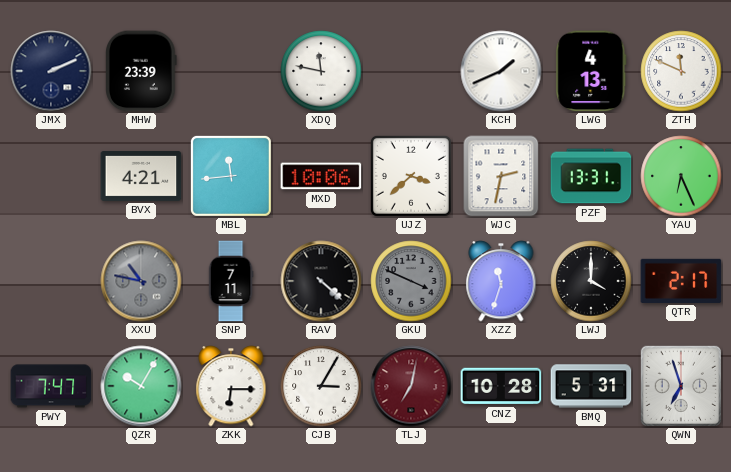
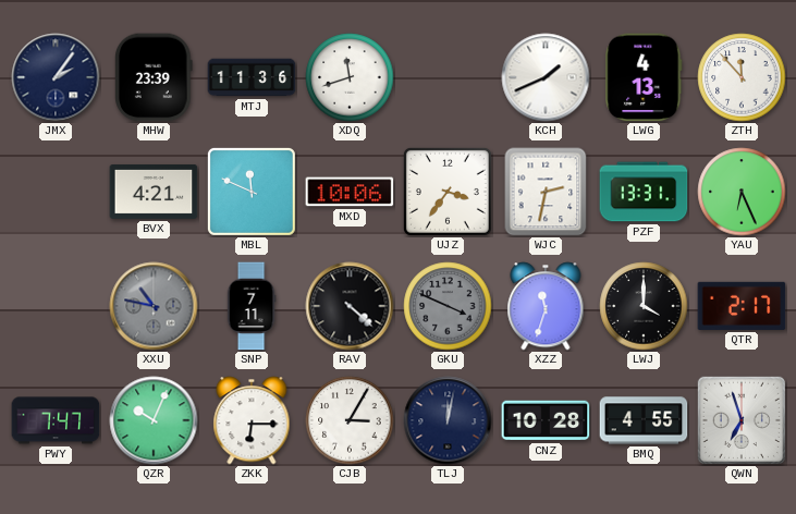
JMX: 2:11 -> 2:06 (56, 77)
MTJ: none -> 11:36 (252, 77)
XDQ: 11:47 -> 11:42 (350, 77)
ZTH: 11:49 -> 11:53 (742, 77)
MBL: 11:44 -> 11:49 (252, 192)
UJZ: 3:38 -> 3:36 (448, 192)
QZR: 10:05 -> 10:04 (154, 420)
TLJ: 7:02 -> 12:02 (448, 420)
TLJ dial: burgundy -> navy (448, 420)
BMQ: 5:31 -> 4:55 (644, 420)
